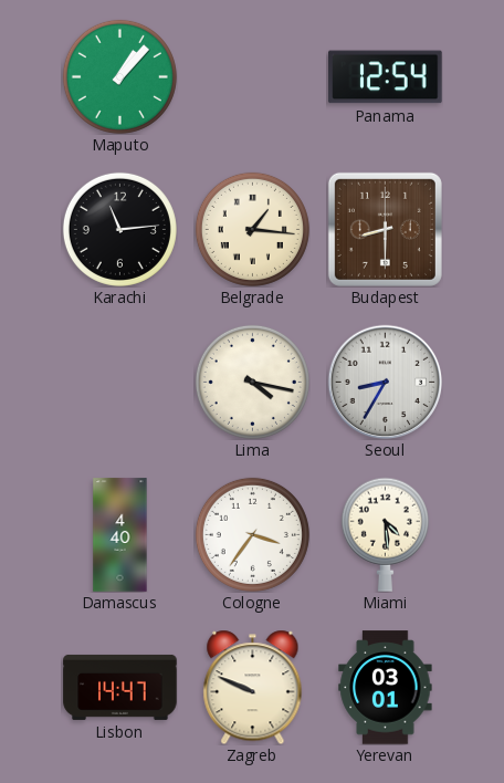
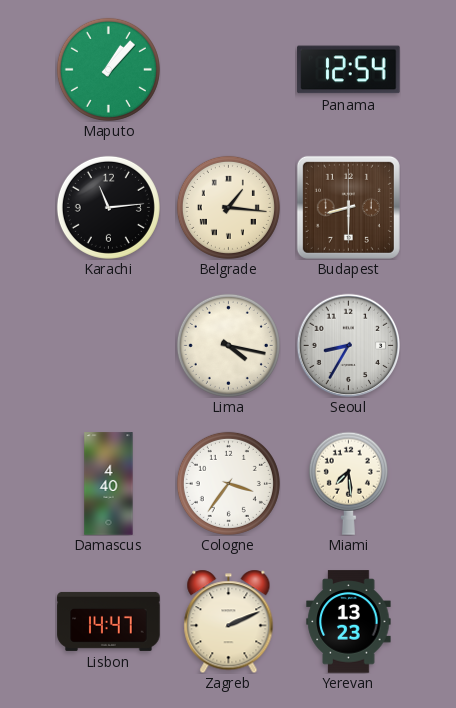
Miami: 4:29 -> 7:29 (348, 483)
Zagreb: 9:49 -> 2:11 (229, 621)
Yerevan: 03:01 -> 13:23 (349, 622)
